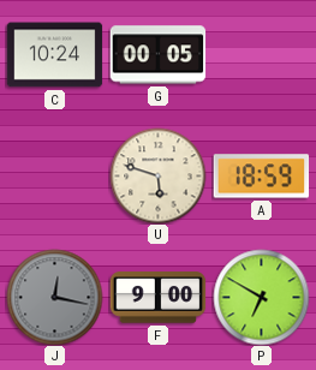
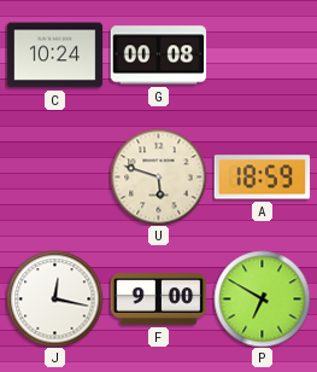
G: 00:05 -> 00:08 (158, 56)
J dial: grey -> white (54, 298)
